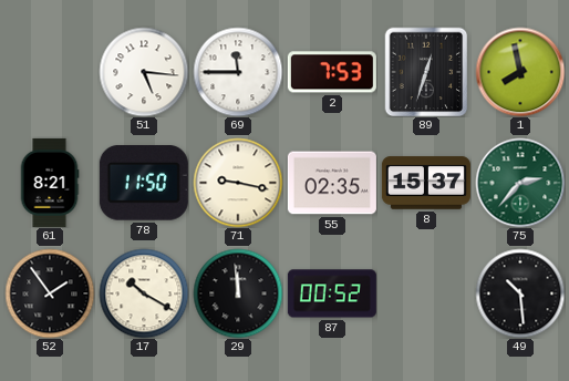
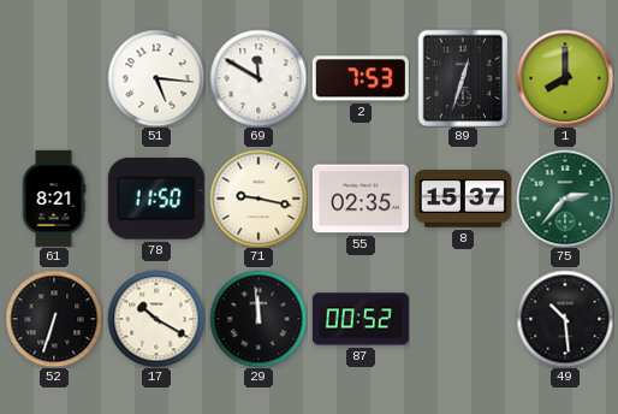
69: 11:45 -> 11:50 (259, 78)
1: 7:58 -> 8:00 (565, 78)
52: 1:54 -> 6:33 (54, 319)
